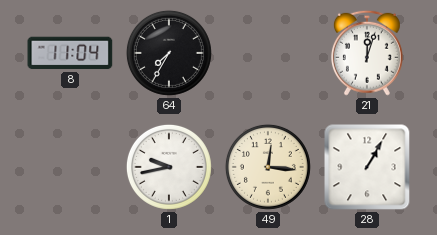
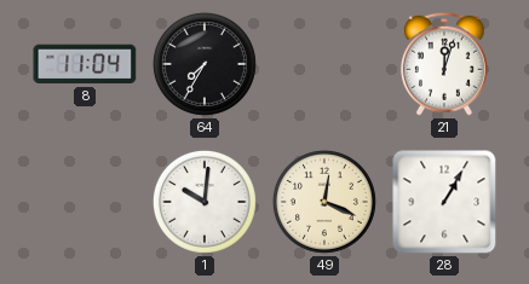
1: 9:43 -> 10:01 (205, 202)
49: 12:16 -> 12:19 (324, 202)
